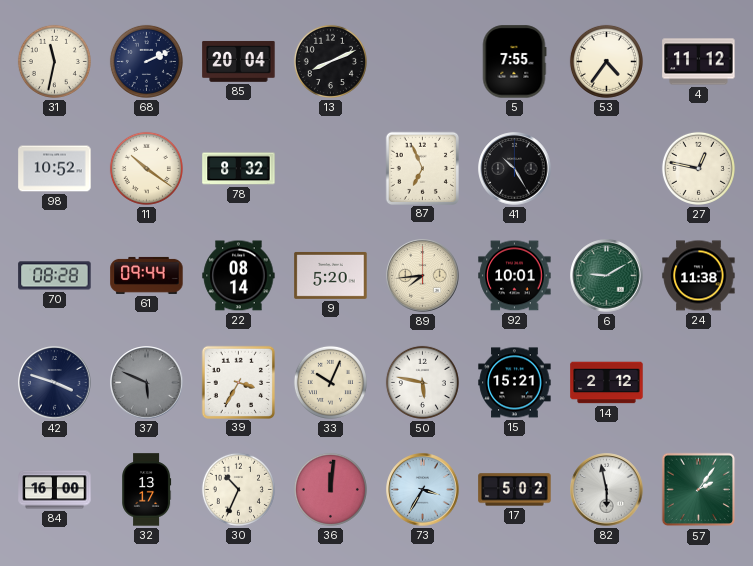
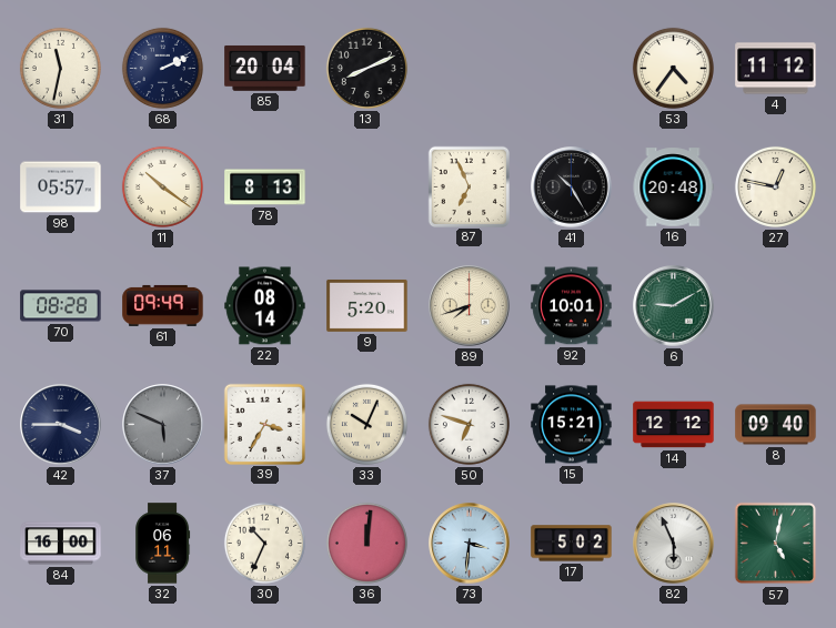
5: 7:55 -> none (514, 62)
98: 10:52 -> 05:57 (61, 188)
78: 8:32 -> 8:13 (265, 188)
16: none -> 20:48 (673, 188)
61: 09:44 -> 09:49 (163, 305)
89: 7:44 -> 7:42 (470, 306)
24: 11:38 -> none (699, 276)
42: 3:48 -> 3:45 (61, 425)
50: 5:47 -> 6:48 (469, 424)
14: 2:12 -> 12:12 (674, 425)
8: none -> 09:40 (776, 425)
32: 13:17 -> 06:11 (163, 544)
73: 3:35 -> 3:31 (470, 544)
82: 5:58 -> 5:56 (674, 544)
57: 2:06 -> 5:02 (776, 544)
